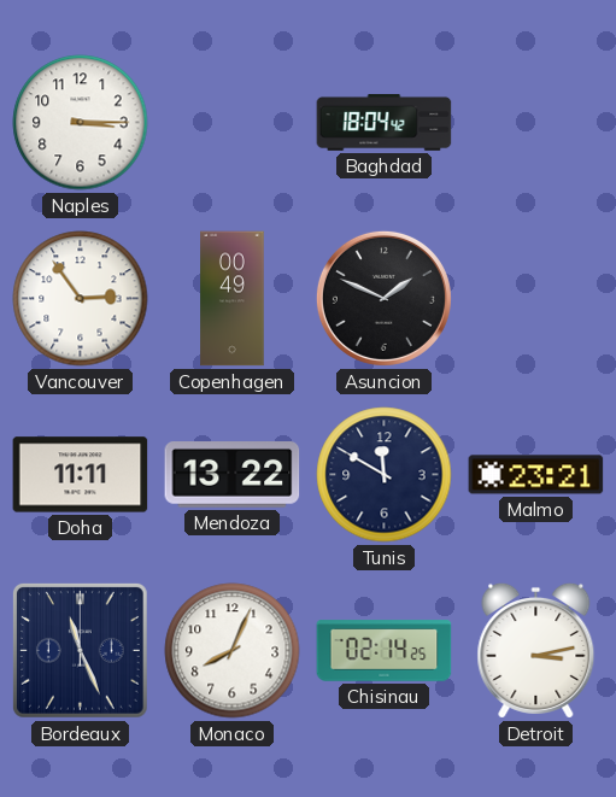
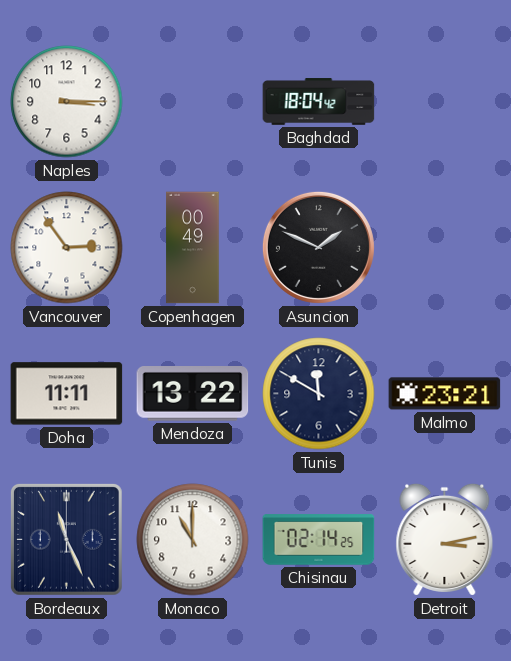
Monaco: 8:04 -> 11:00 (193, 540)
